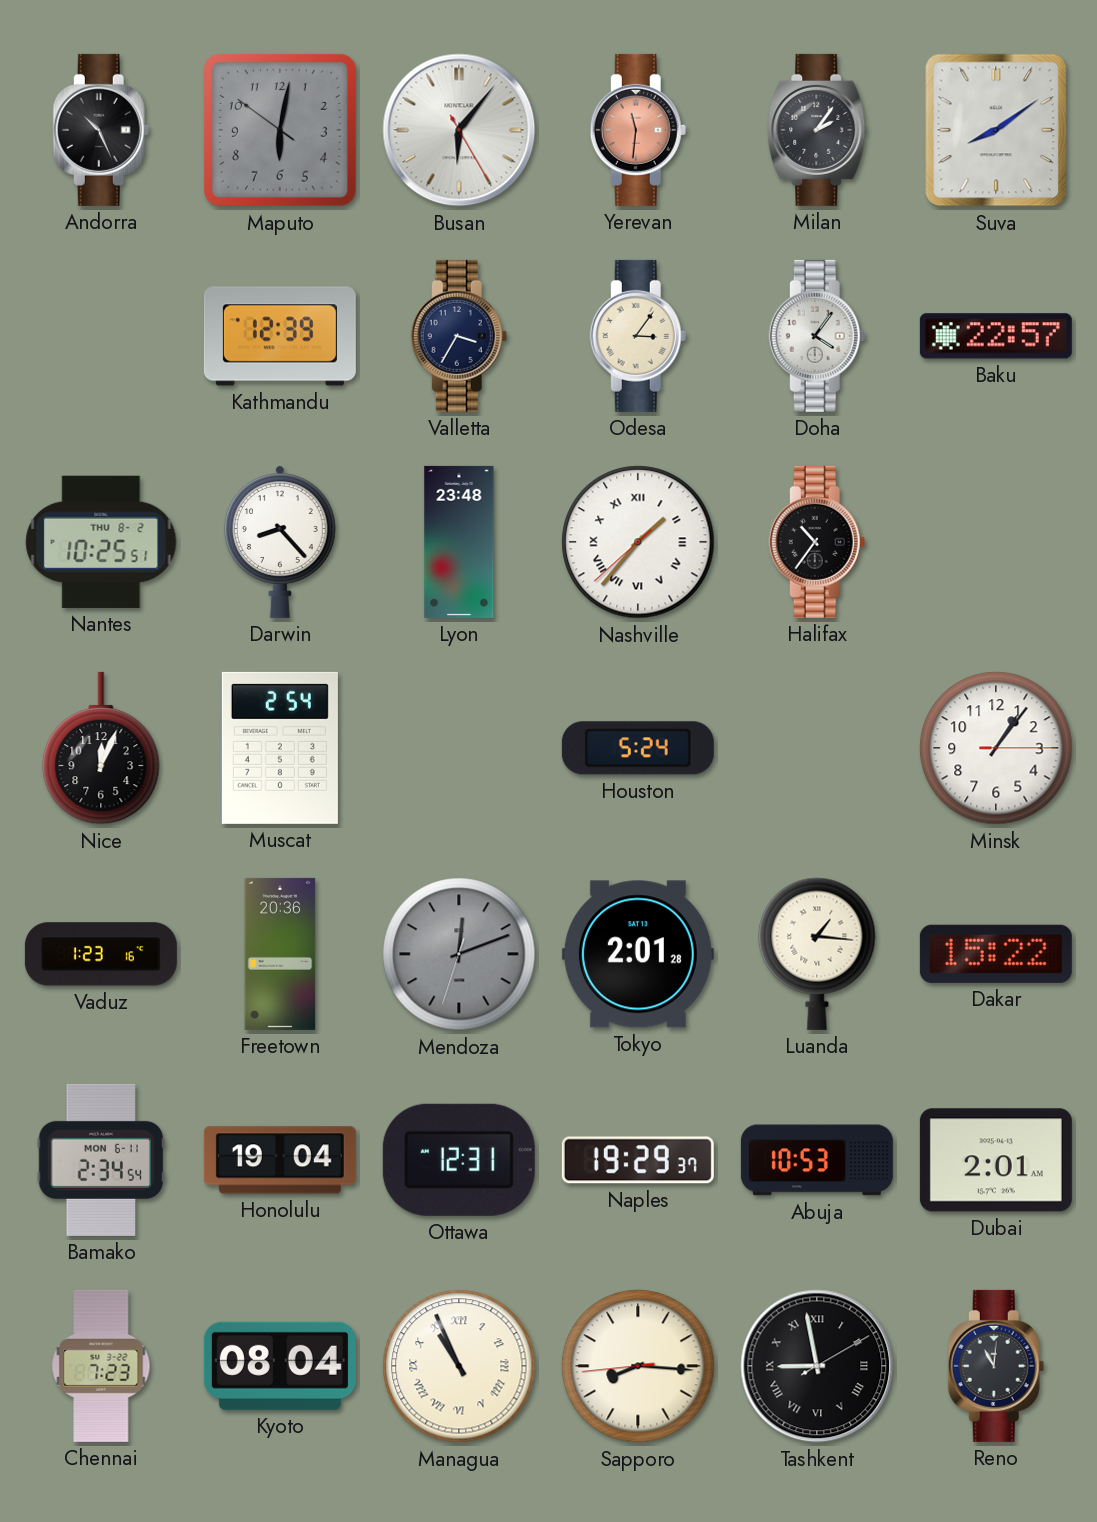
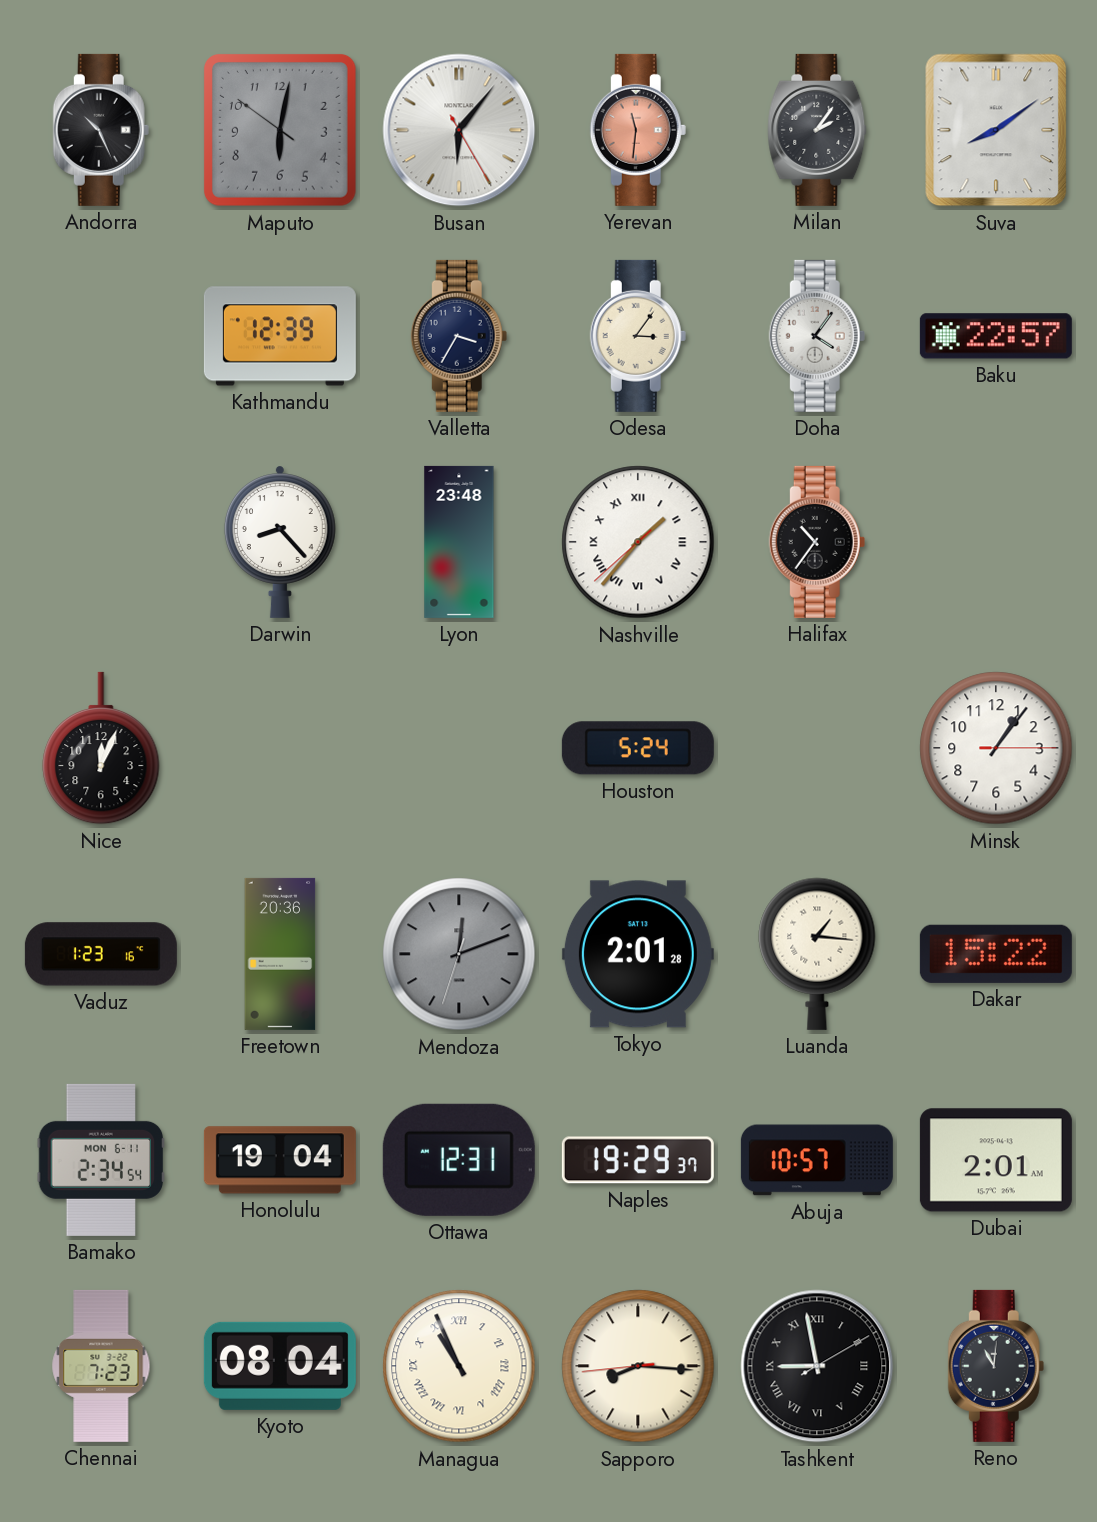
Nantes: 10:25 -> none (101, 542)
Muscat: 2:54 -> none (280, 748)
Abuja: 10:53 -> 10:57 (817, 1160)
